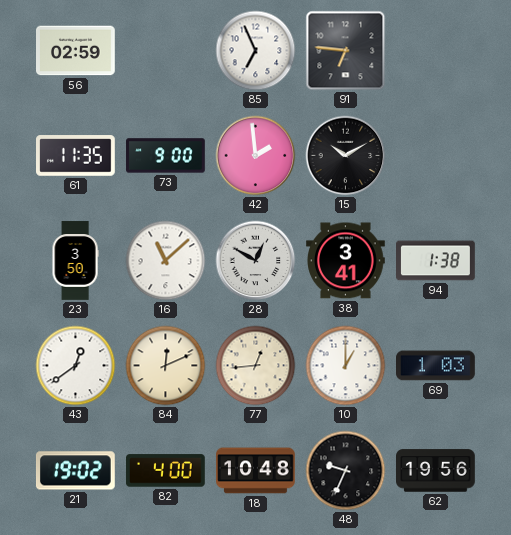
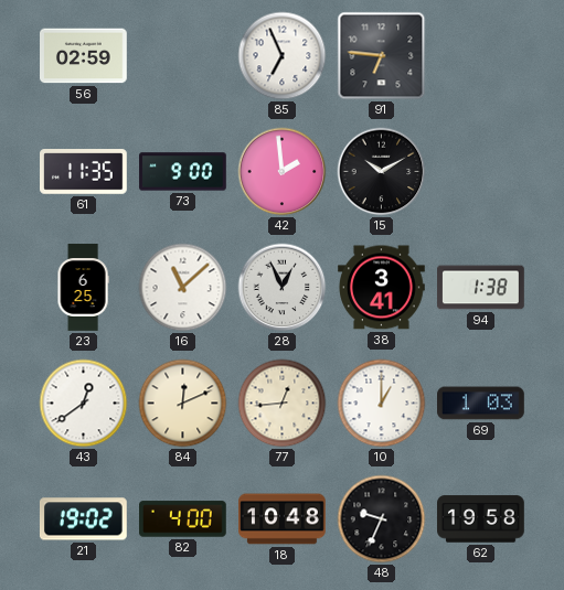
23: 3:50 -> 6:25 (83, 288)
28: 12:50 -> 12:56 (283, 288)
62: 19:56 -> 19:58 (481, 519)
